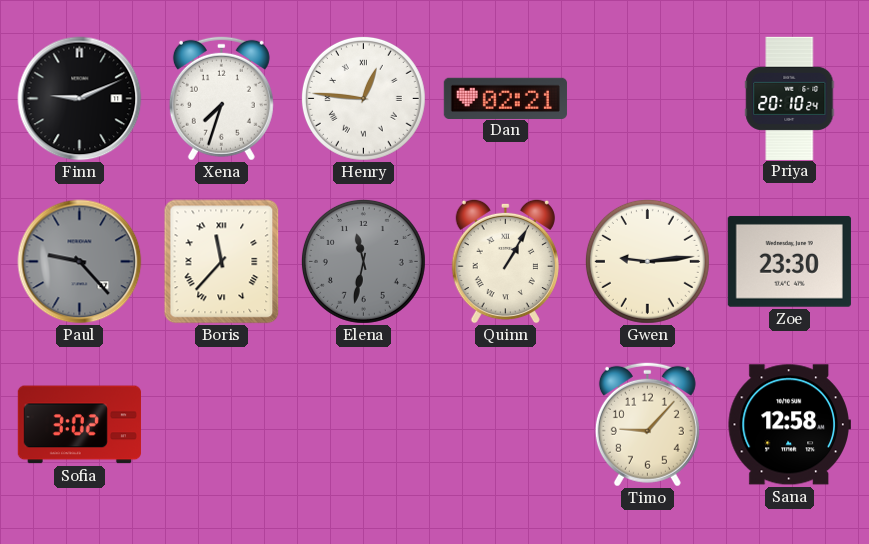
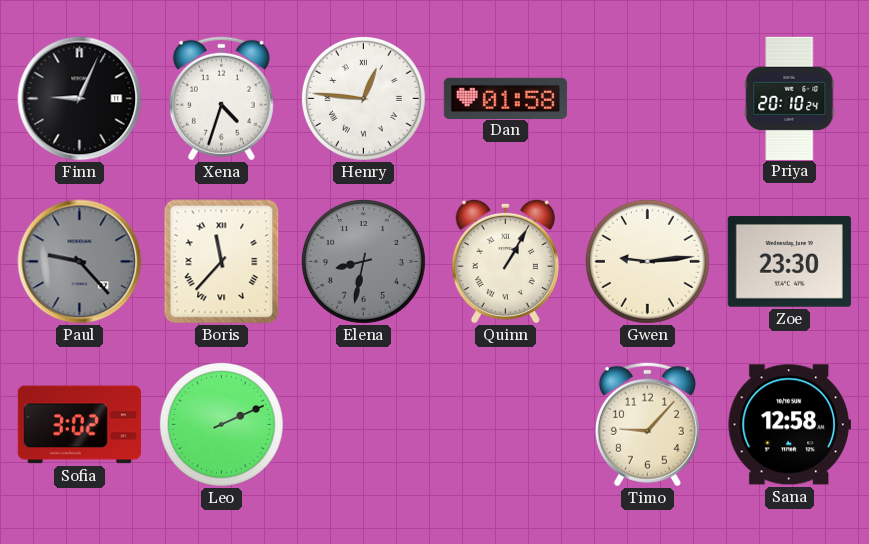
Finn: 9:11 -> 9:04 (80, 99)
Xena: 7:33 -> 4:33 (221, 98)
Dan: 02:21 -> 01:58 (505, 98)
Elena: 11:32 -> 8:32 (363, 261)
Leo: none -> 2:11 (221, 424)
